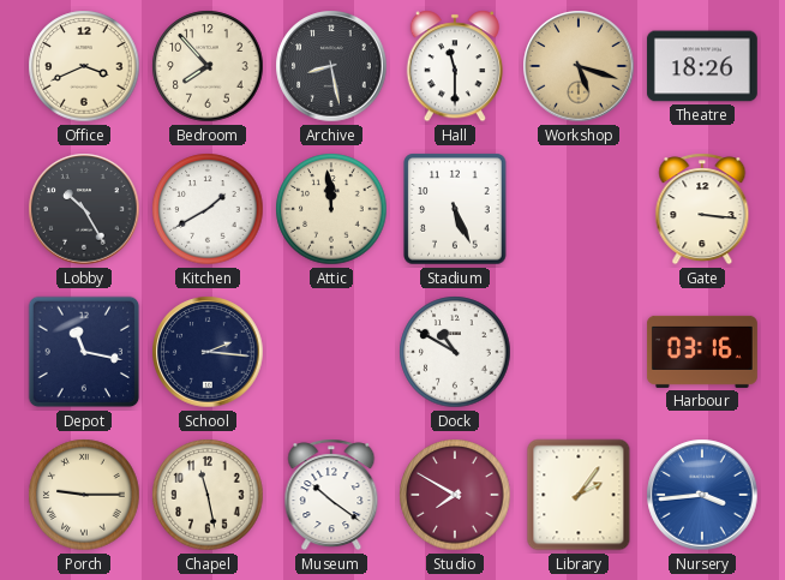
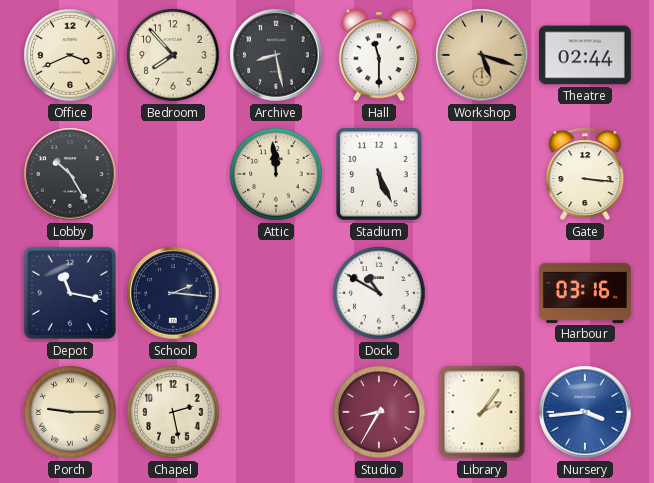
Theatre: 18:26 -> 02:44 (585, 55)
Kitchen: 1:40 -> none (208, 209)
Chapel: 11:28 -> 2:28 (173, 412)
Museum: 10:21 -> none (331, 495)
Studio: 7:50 -> 8:35 (379, 412)
